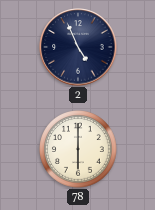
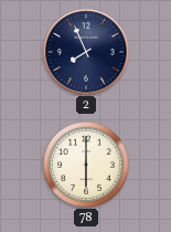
2: 4:56 -> 7:56 (86, 52)
